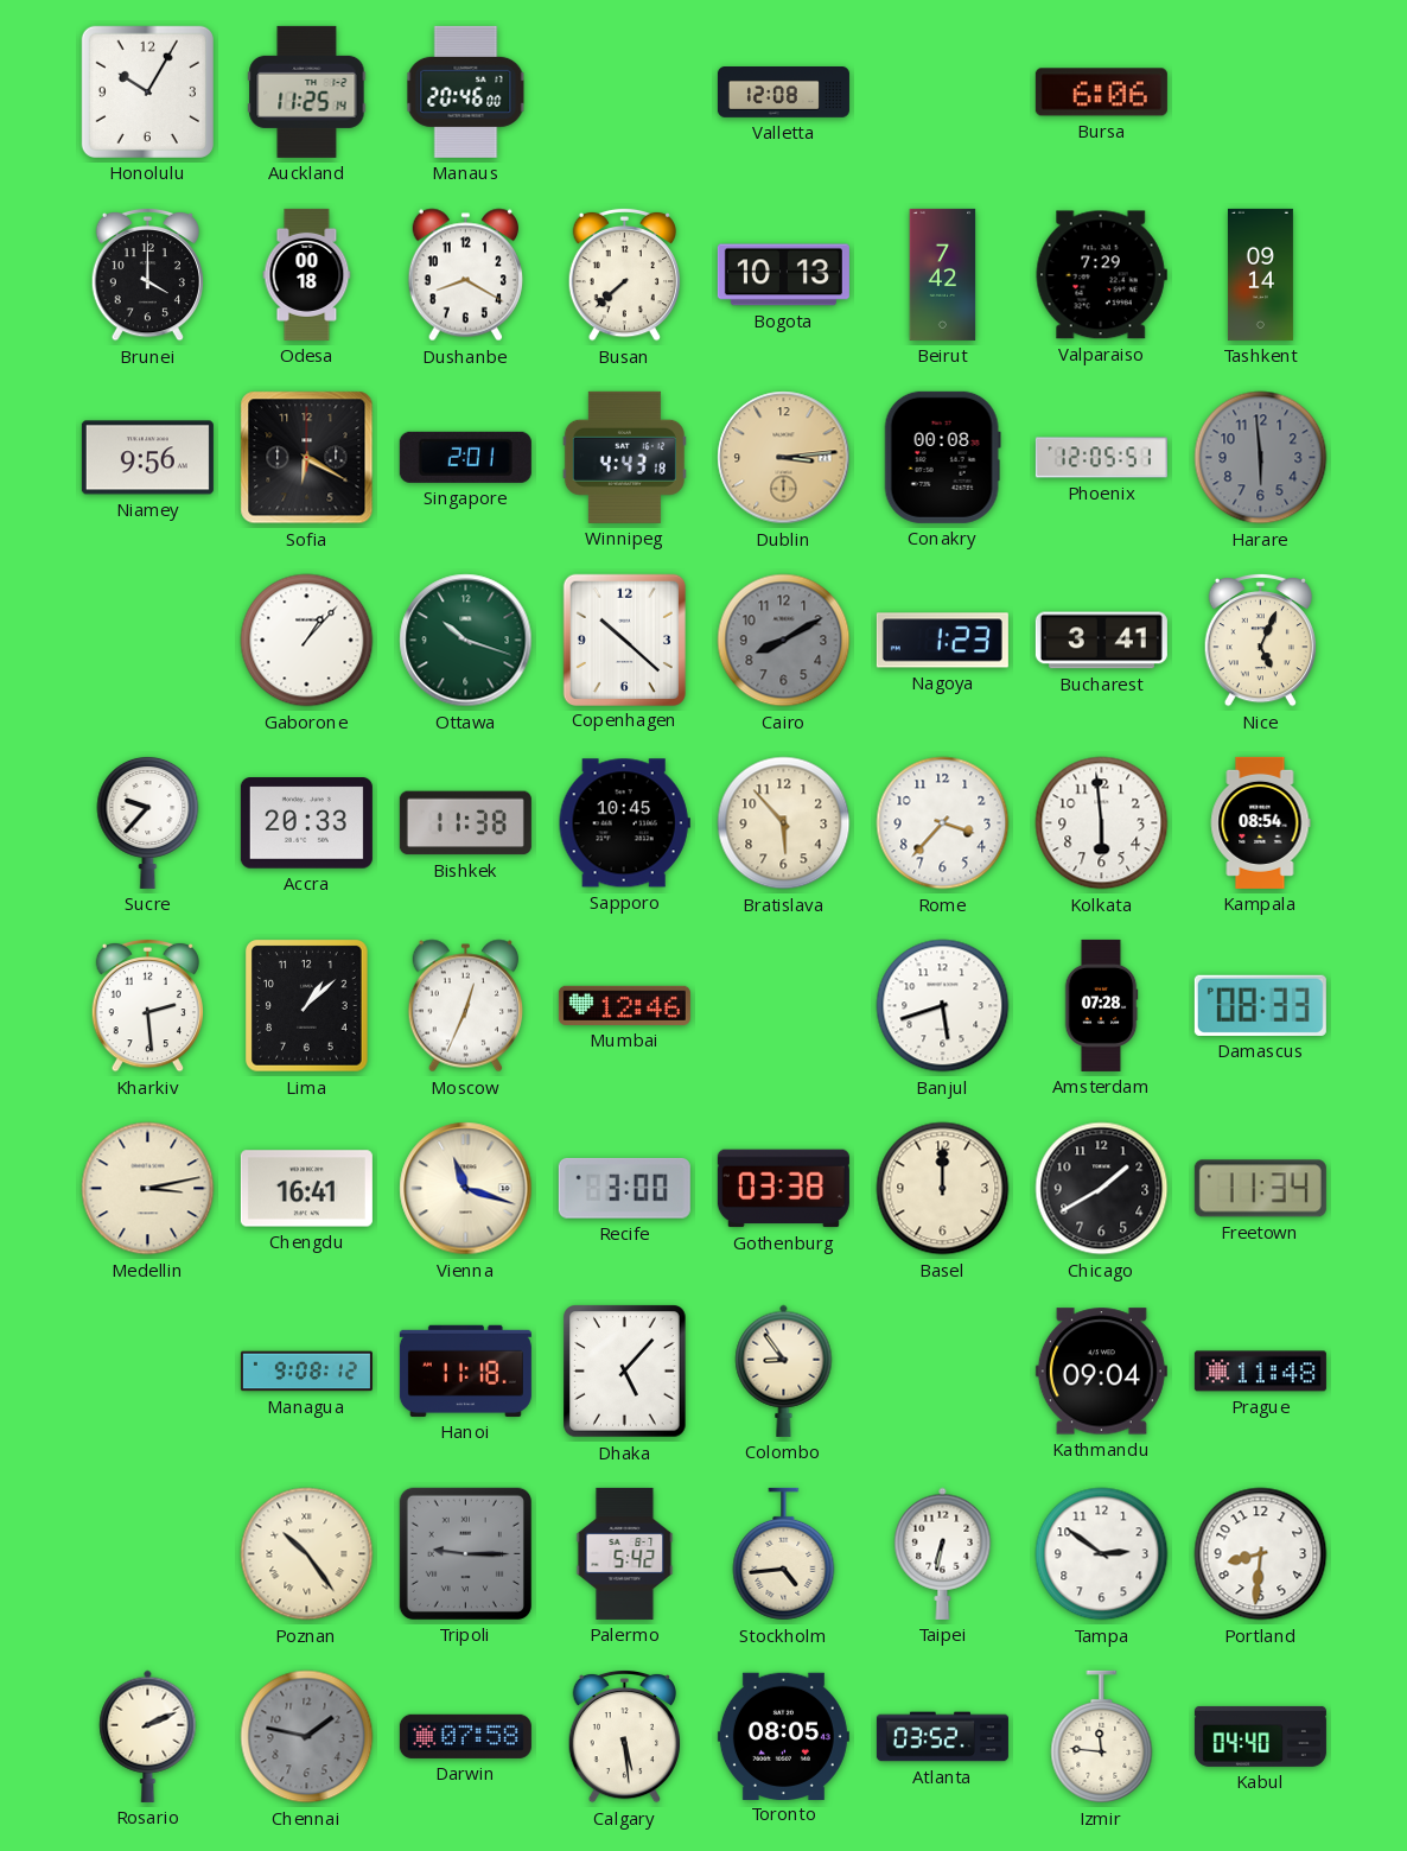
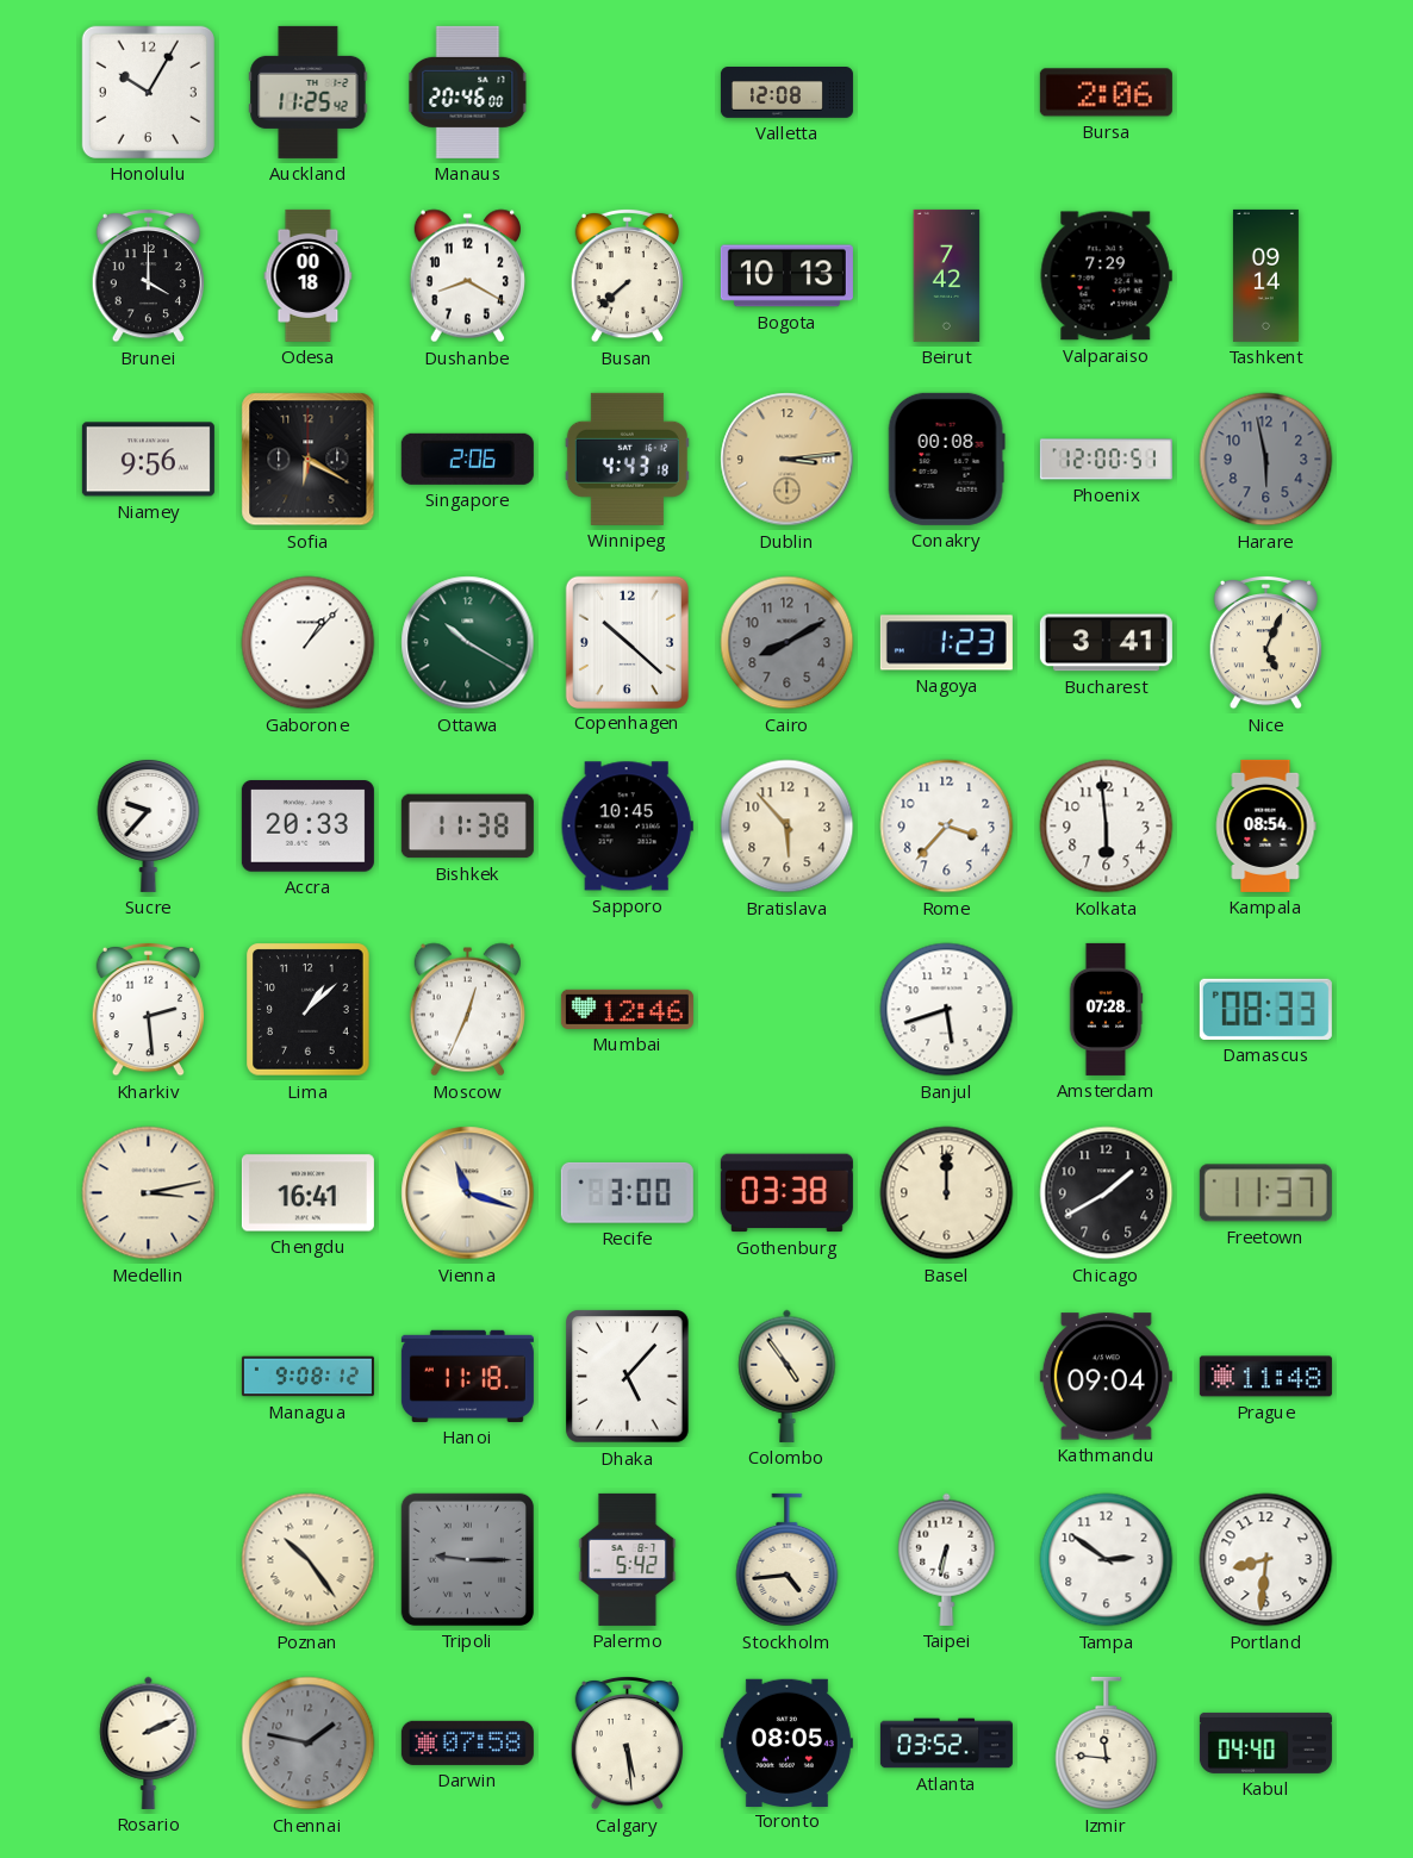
Auckland: 11:25:14 -> 11:25:42 (309, 92)
Bursa: 6:06 -> 2:06 (1106, 93)
Singapore: 2:01 -> 2:06 (467, 459)
Phoenix: 12:05 -> 12:00 (1106, 460)
Harare: 5:59 -> 5:58 (1266, 460)
Ottawa: 10:18 -> 10:20 (468, 643)
Freetown: 11:34 -> 11:37 (1265, 1193)
Colombo: 8:54 -> 4:54 (788, 1376)
